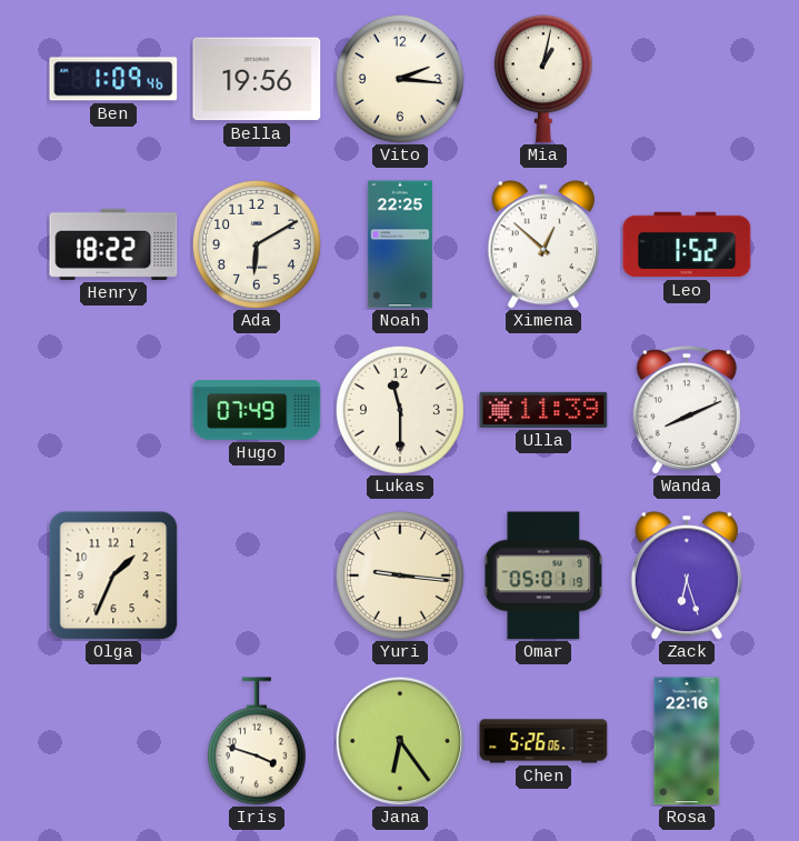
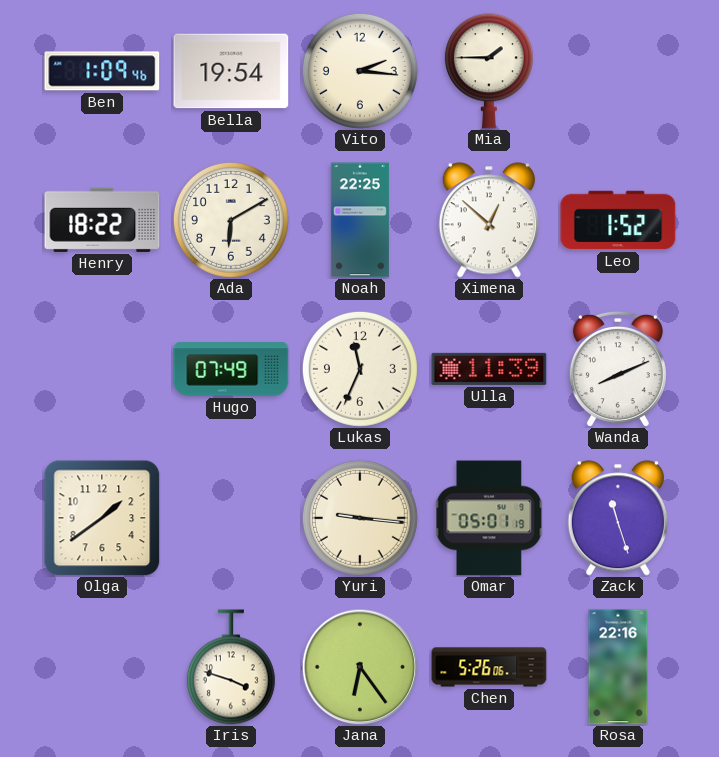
Bella: 19:56 -> 19:54 (231, 71)
Mia: 1:02 -> 1:45 (489, 71)
Lukas: 11:30 -> 11:34 (360, 369)
Olga: 1:34 -> 1:39 (102, 518)
Zack: 6:27 -> 11:27 (618, 518)
